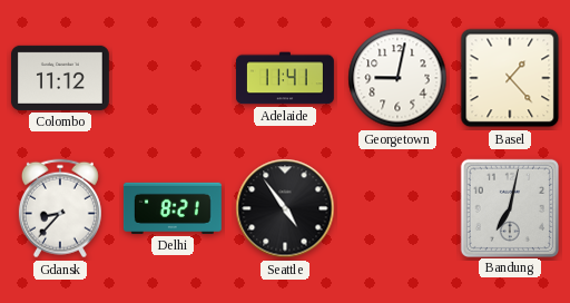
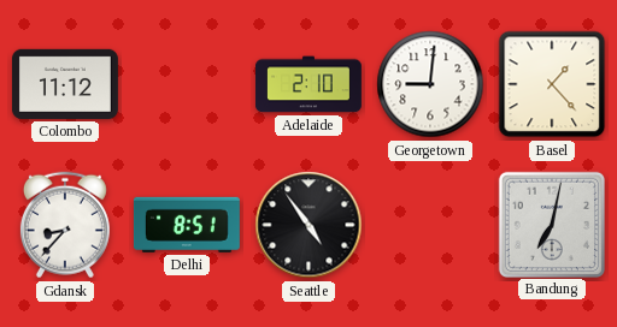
Adelaide: 11:41 -> 2:10 (310, 84)
Georgetown: 9:02 -> 9:01 (430, 84)
Delhi: 8:21 -> 8:51 (187, 225)
